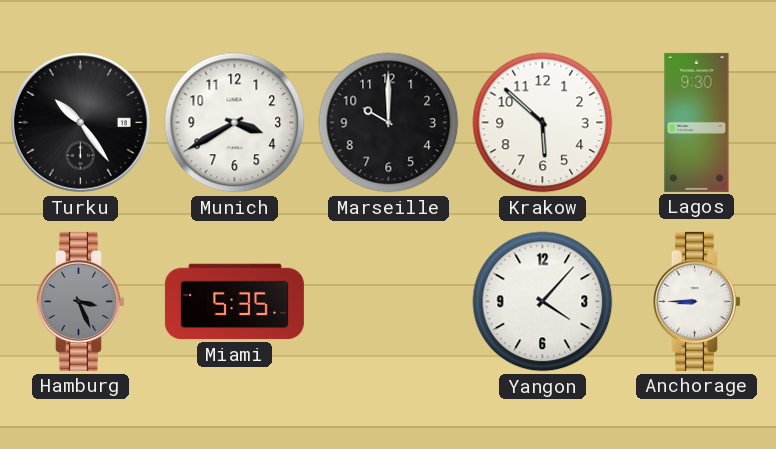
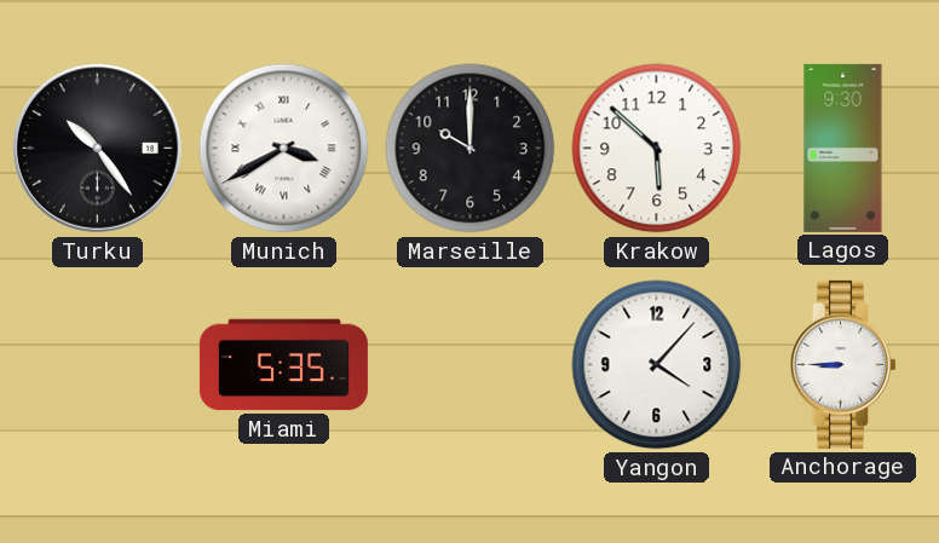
Munich numerals: Arabic -> Roman (284, 149)
Hamburg: 3:26 -> none (80, 301)
